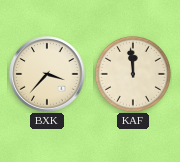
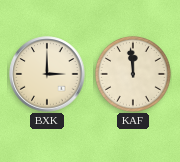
BXK: 3:37 -> 3:00 (47, 74)
